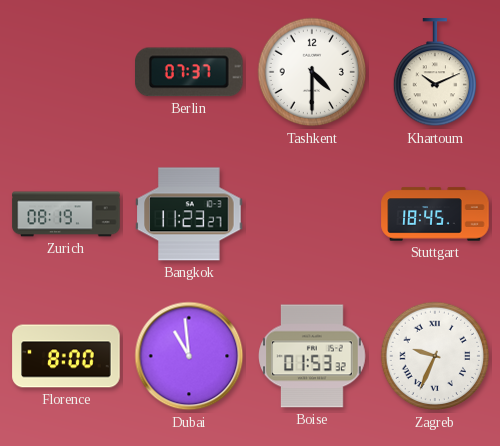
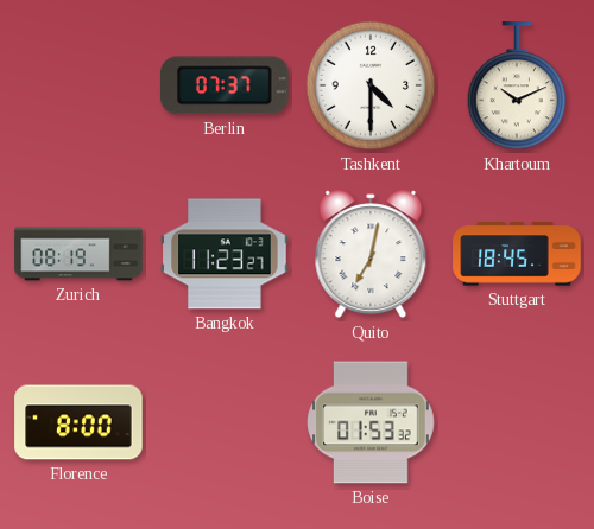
Quito: none -> 7:02 (371, 254)
Dubai: 10:59 -> none (189, 356)
Zagreb: 9:34 -> none (435, 356)
